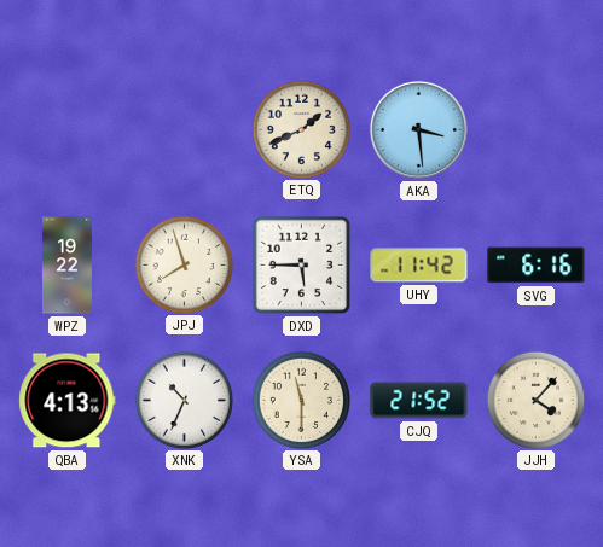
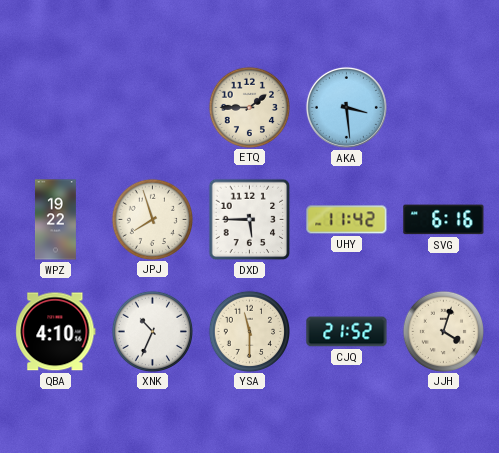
ETQ: 1:41 -> 1:45 (249, 107)
QBA: 4:13 -> 4:10 (56, 332)
JJH: 4:07 -> 4:03 (443, 331)
